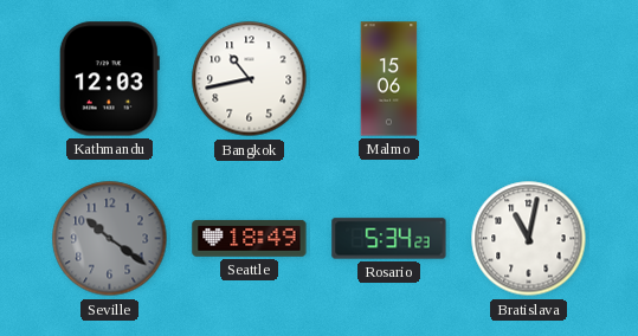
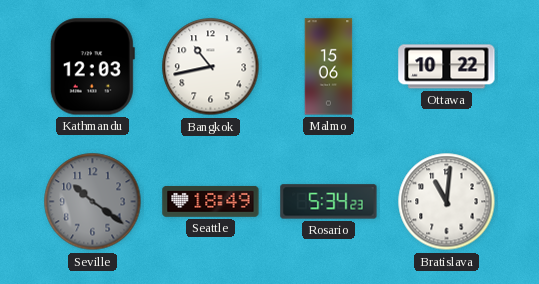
Ottawa: none -> 10:22 (447, 67)
Bratislava: 11:02 -> 11:01 (447, 202)
